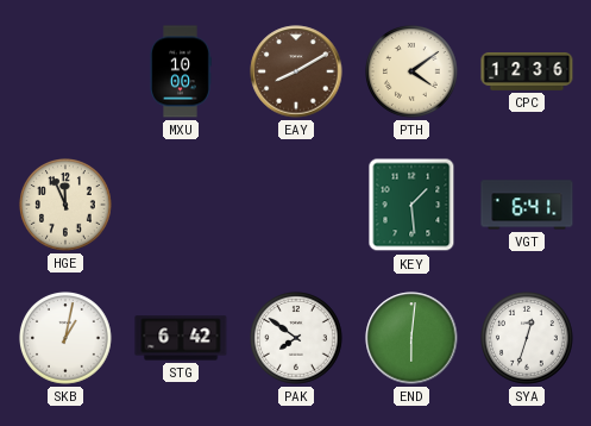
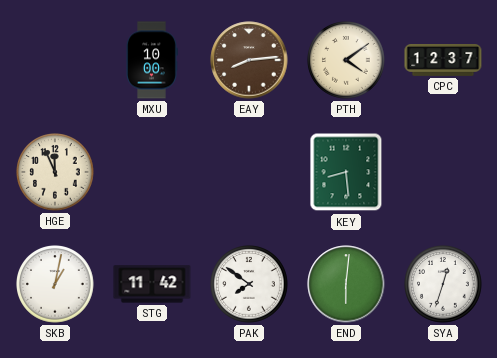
EAY: 8:10 -> 8:14 (249, 60)
CPC: 12:36 -> 12:37 (443, 61)
KEY: 1:29 -> 8:29 (346, 172)
VGT: 6:41 -> none (527, 205)
STG: 6:42 -> 11:42 (152, 284)
